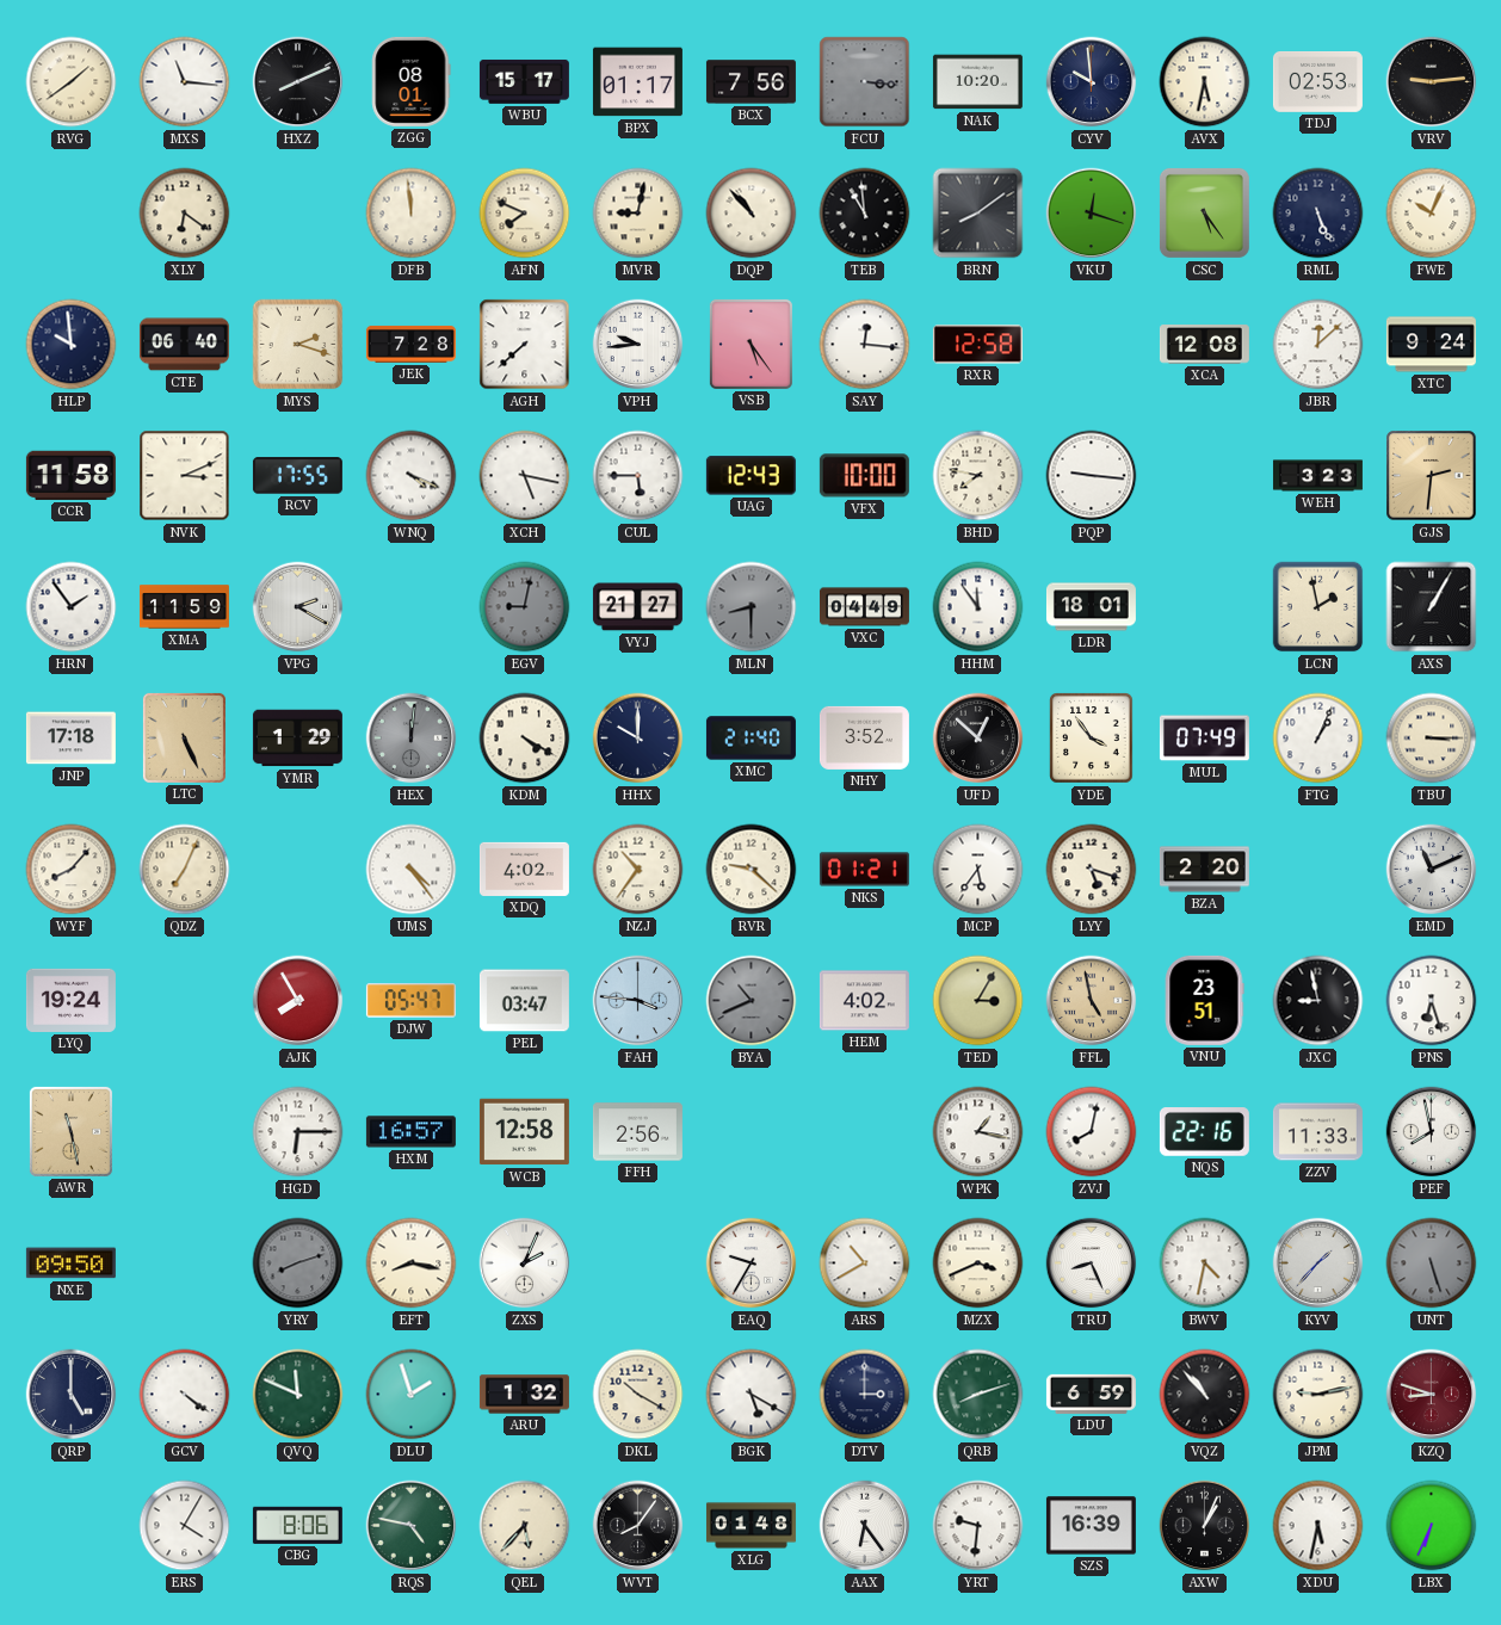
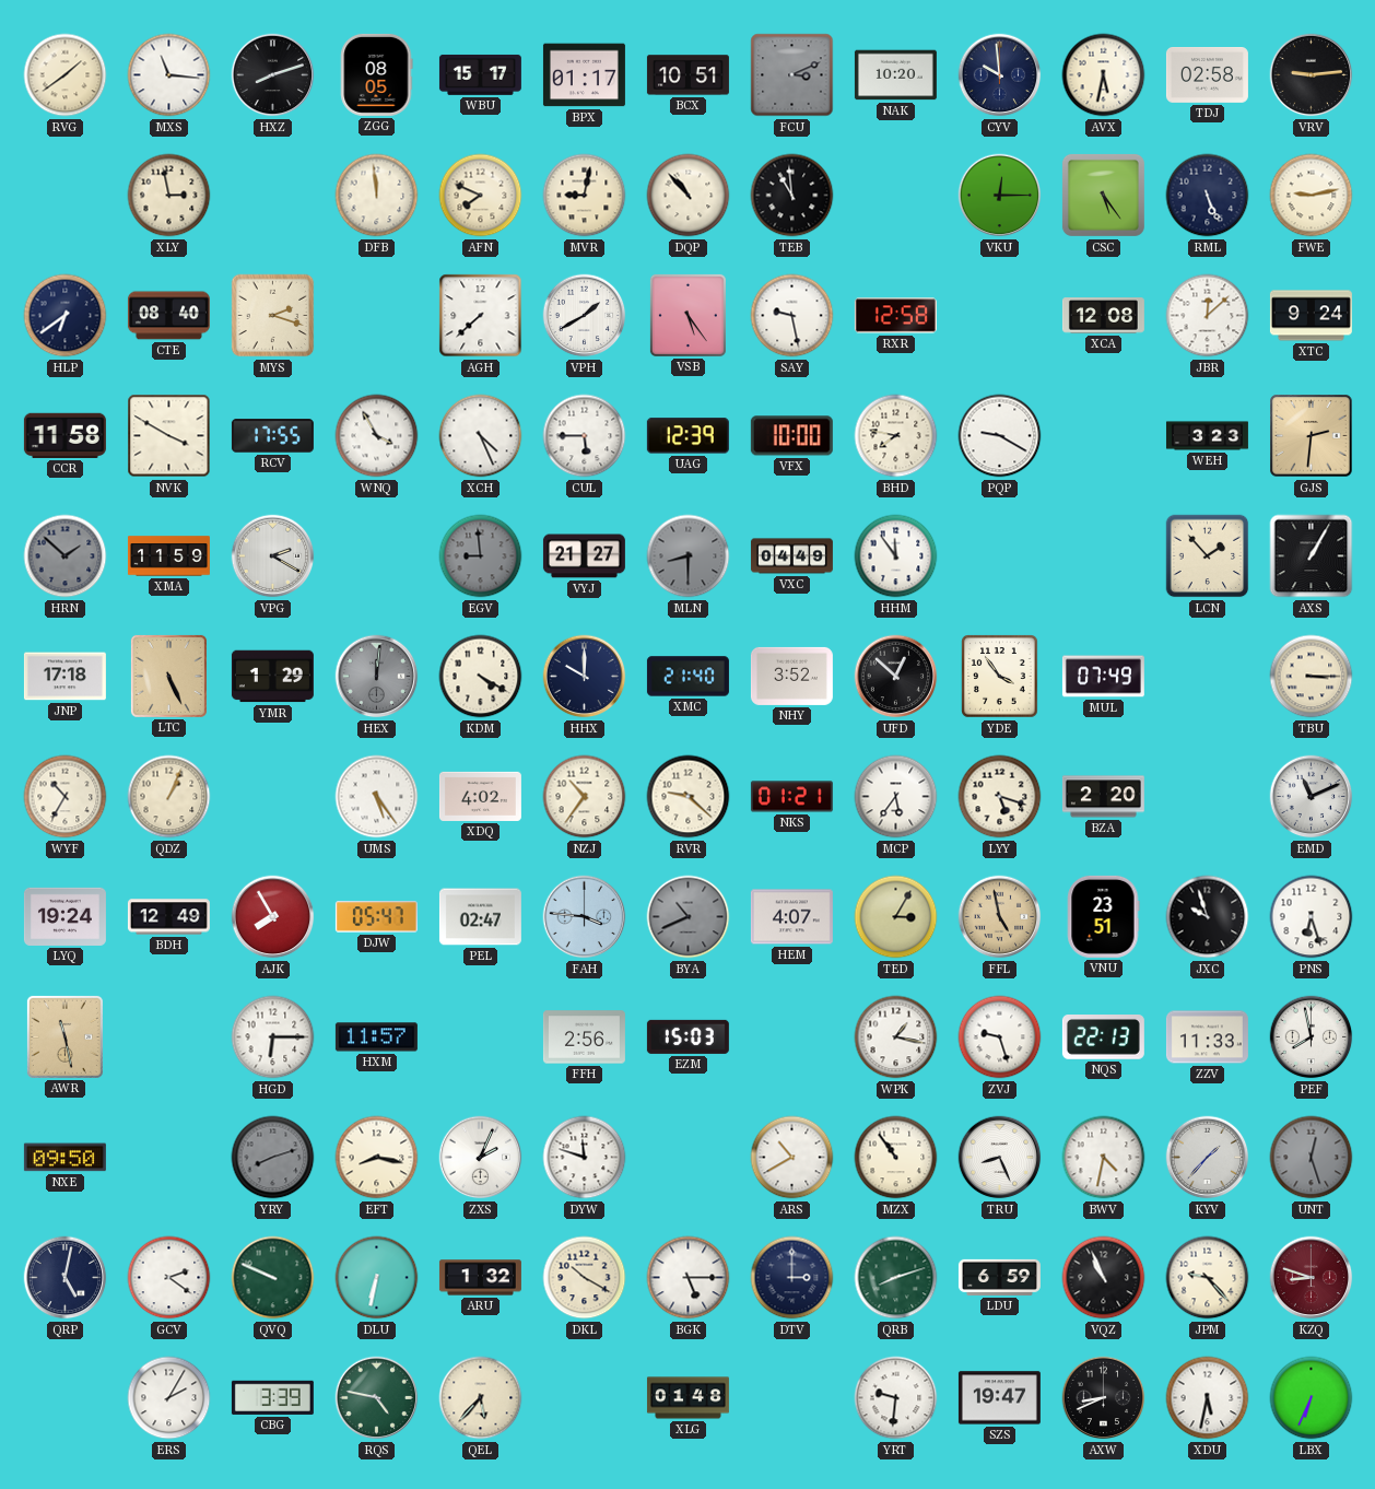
HXZ: 8:11 -> 8:12 (273, 75)
ZGG: 08:01 -> 08:05 (377, 74)
BCX: 7:56 -> 10:51 (687, 75)
FCU: 3:16 -> 3:11 (792, 75)
TDJ: 02:53 -> 02:58 (1207, 75)
XLY: 6:21 -> 2:58 (169, 196)
BRN: 8:09 -> none (978, 214)
VKU: 12:18 -> 12:15 (1000, 196)
FWE: 10:04 -> 9:13 (1312, 196)
HLP: 9:59 -> 6:39 (66, 316)
CTE: 06:40 -> 08:40 (168, 316)
JEK: 7:28 -> none (410, 344)
VPH: 9:44 -> 1:40 (585, 316)
SAY: 12:16 -> 9:28 (792, 316)
NVK: 3:11 -> 3:50 (169, 436)
WNQ: 4:19 -> 3:55 (377, 436)
XCH: 5:17 -> 4:26 (481, 436)
UAG: 12:43 -> 12:39 (687, 436)
PQP: 9:16 -> 9:20 (1000, 436)
HRN: 1:54 -> 1:52 (66, 556)
HRN dial: white -> grey (66, 556)
EGV: 9:02 -> 8:59 (481, 556)
LDR: 18:01 -> none (1091, 607)
LCN: 1:58 -> 1:53 (1208, 556)
FTG: 1:04 -> none (1318, 739)
WYF: 8:07 -> 10:35 (66, 797)
QDZ: 7:04 -> 1:04 (169, 797)
UMS: 4:24 -> 5:24 (377, 797)
BDH: none -> 12:49 (168, 917)
PEL: 03:47 -> 02:47 (480, 917)
HEM: 4:02 -> 4:07 (791, 917)
JXC: 8:58 -> 9:57 (1208, 917)
HXM: 16:57 -> 11:57 (376, 1037)
WCB: 12:58 -> none (524, 1132)
EZM: none -> 15:03 (687, 1036)
ZVJ: 8:02 -> 9:27 (1000, 1037)
NQS: 22:16 -> 22:13 (1103, 1037)
DYW: none -> 11:48 (585, 1158)
EAQ: 9:35 -> none (752, 1263)
MZX: 3:41 -> 10:54 (896, 1158)
UNT: 5:27 -> 12:27 (1312, 1158)
QRP: 5:00 -> 5:02 (66, 1278)
GCV: 4:21 -> 2:21 (169, 1278)
QVQ: 11:49 -> 9:49 (273, 1278)
DLU: 1:57 -> 6:32 (377, 1278)
BGK: 5:20 -> 5:15 (689, 1278)
VQZ: 10:53 -> 10:56 (1104, 1278)
JPM: 9:13 -> 9:23 (1208, 1278)
ERS: 4:05 -> 2:05 (169, 1398)
CBG: 8:06 -> 3:39 (272, 1397)
WVT: 8:06 -> none (638, 1526)
AAX: 6:24 -> none (865, 1526)
SZS: 16:39 -> 19:47 (999, 1398)
AXW: 1:04 -> 8:41 (1104, 1398)
